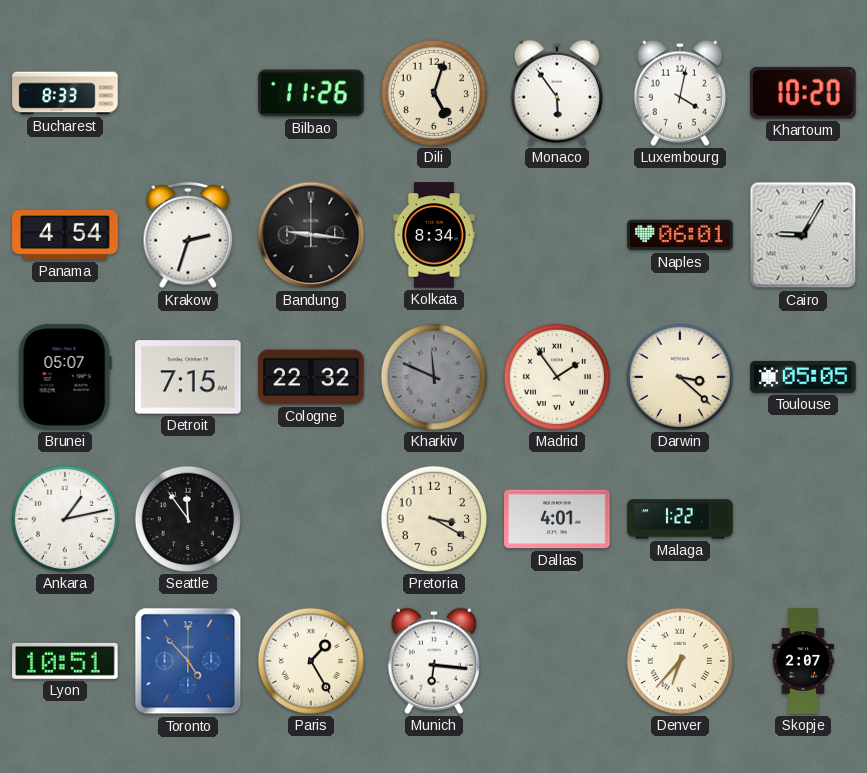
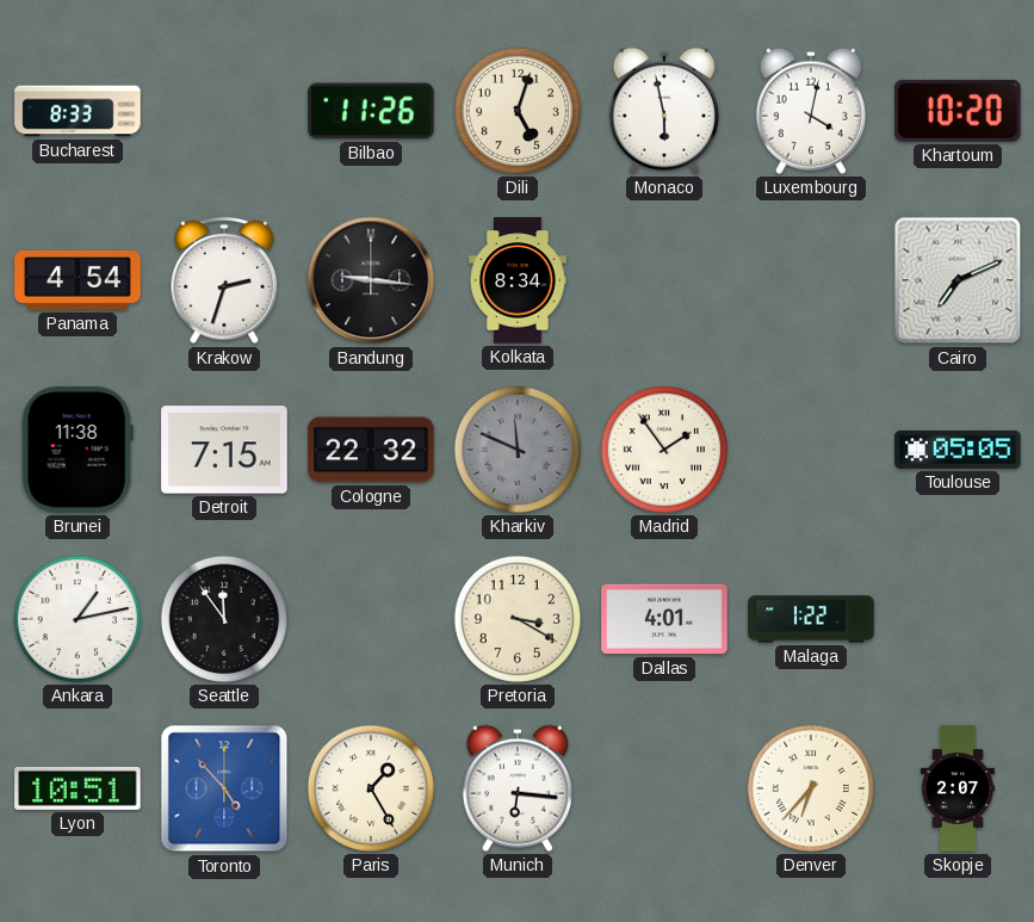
Monaco: 5:54 -> 5:58 (664, 111)
Naples: 06:01 -> none (680, 235)
Cairo: 9:05 -> 7:11 (958, 280)
Brunei: 05:07 -> 11:38 (78, 450)
Darwin: 3:22 -> none (680, 377)
